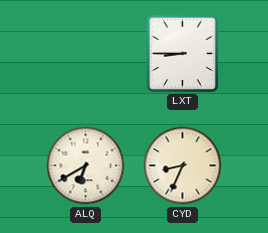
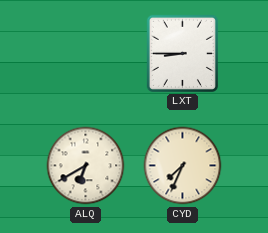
CYD: 8:34 -> 7:34 (183, 166)
